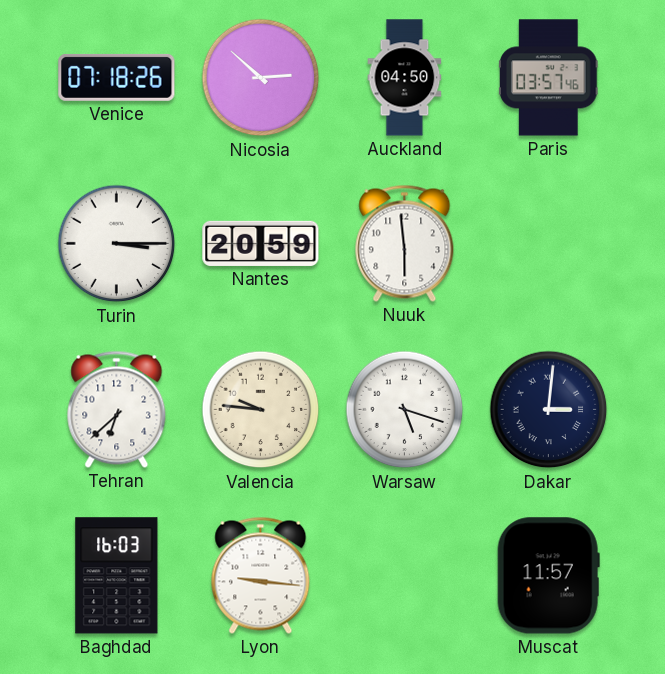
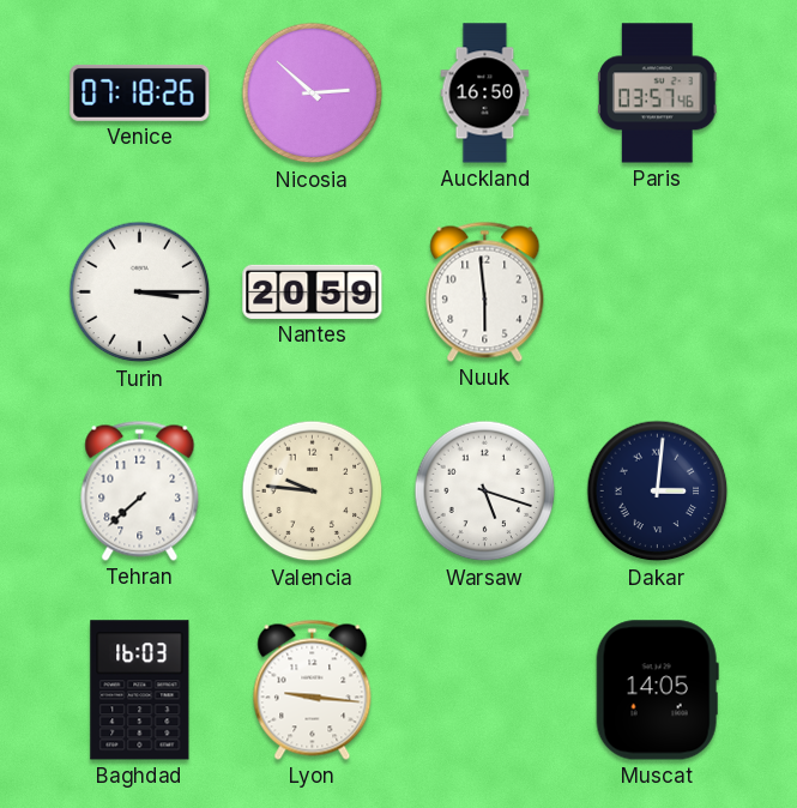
Auckland: 04:50 -> 16:50 (485, 94)
Tehran: 6:38 -> 7:38 (140, 490)
Muscat: 11:57 -> 14:05 (657, 691)
